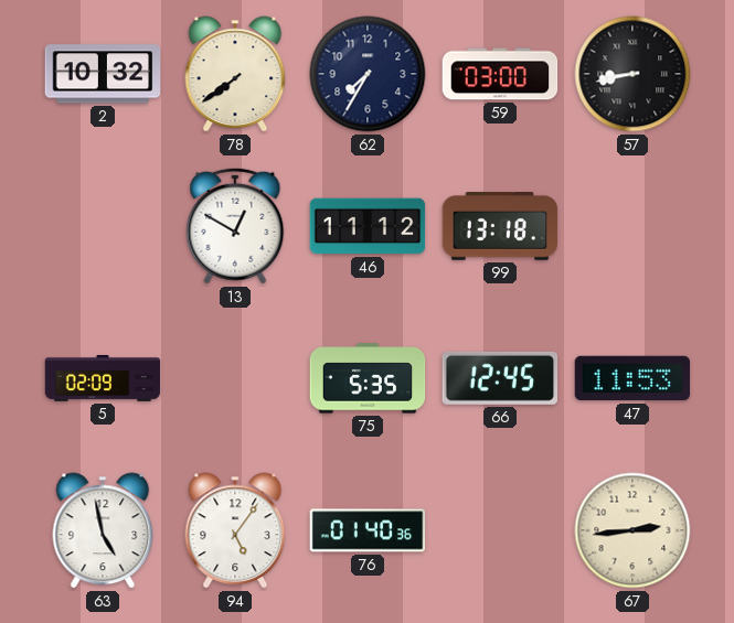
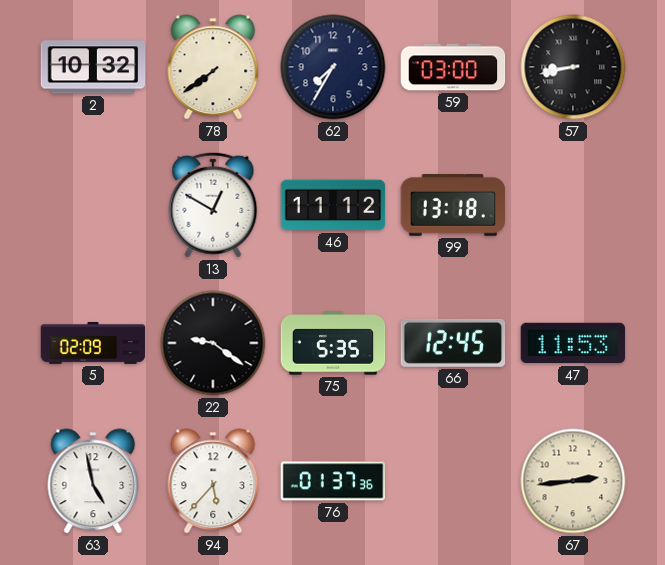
22: none -> 9:21 (213, 343)
94: 5:06 -> 5:37 (213, 481)
76: 01:40 -> 01:37 (333, 481)
